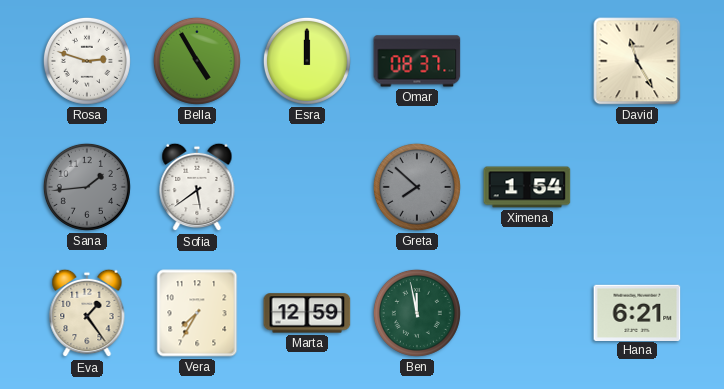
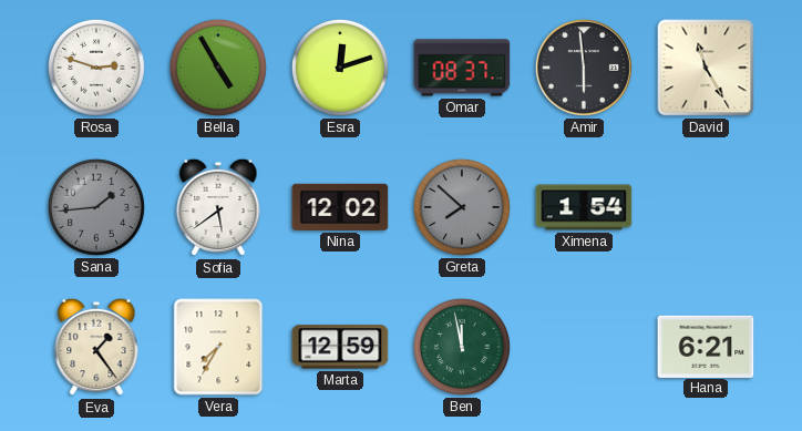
Esra: 12:00 -> 12:12 (340, 68)
Amir: none -> 5:59 (584, 68)
Nina: none -> 12:02 (340, 207)
